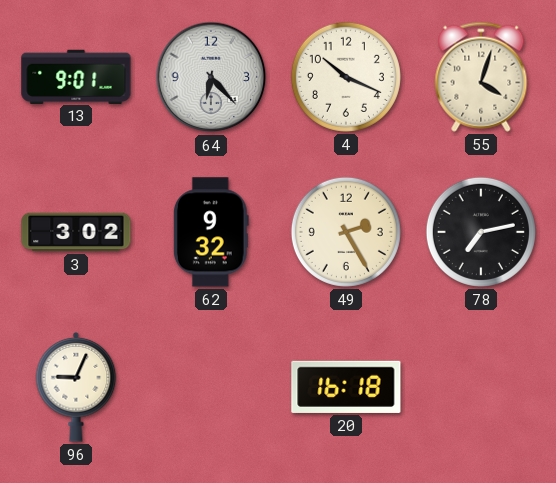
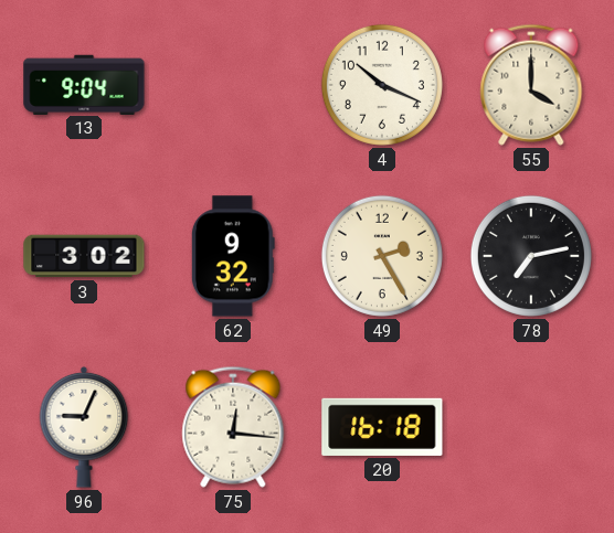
13: 9:01 -> 9:04 (84, 84)
64: 6:23 -> none (211, 77)
55: 4:03 -> 4:00 (531, 85)
75: none -> 12:16 (233, 427)
